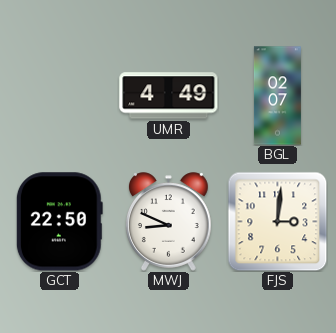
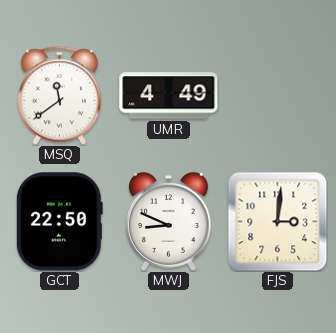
MSQ: none -> 11:39 (59, 95)
BGL: 02:07 -> none (277, 96)
